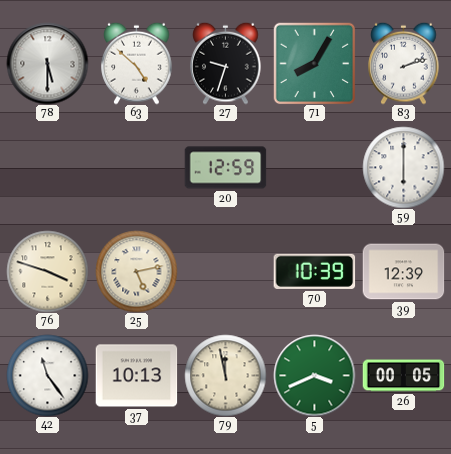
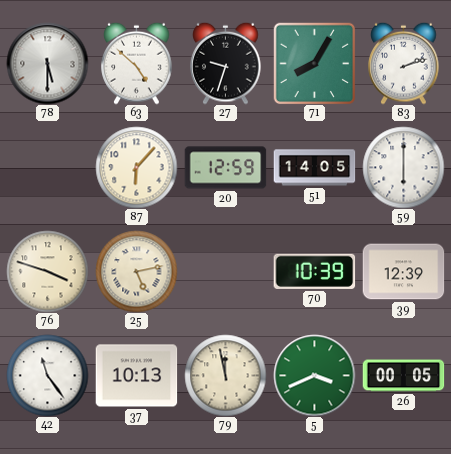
87: none -> 6:07 (136, 167)
51: none -> 14:05 (314, 168)
